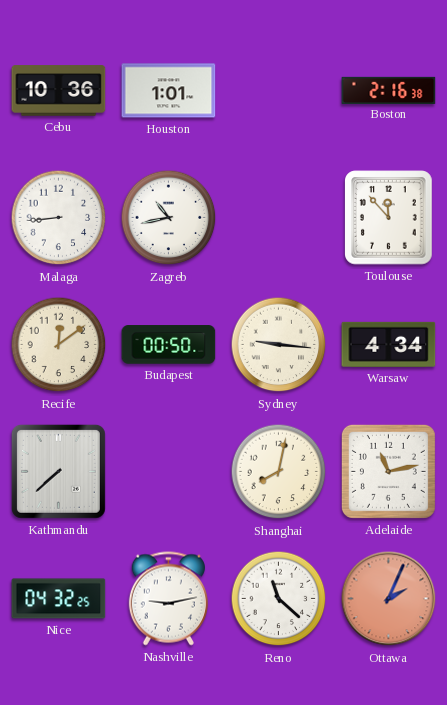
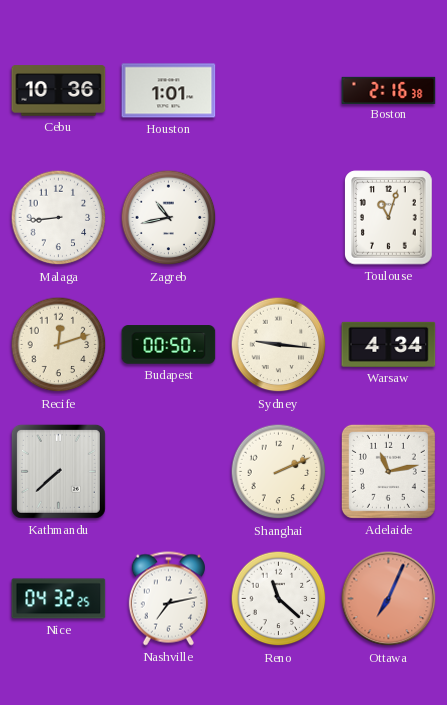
Toulouse: 11:53 -> 11:03 (389, 218)
Recife: 12:09 -> 12:12 (59, 345)
Shanghai: 8:02 -> 2:11 (279, 472)
Nashville: 9:13 -> 7:13 (168, 599)
Ottawa: 2:04 -> 7:04 (389, 599)
